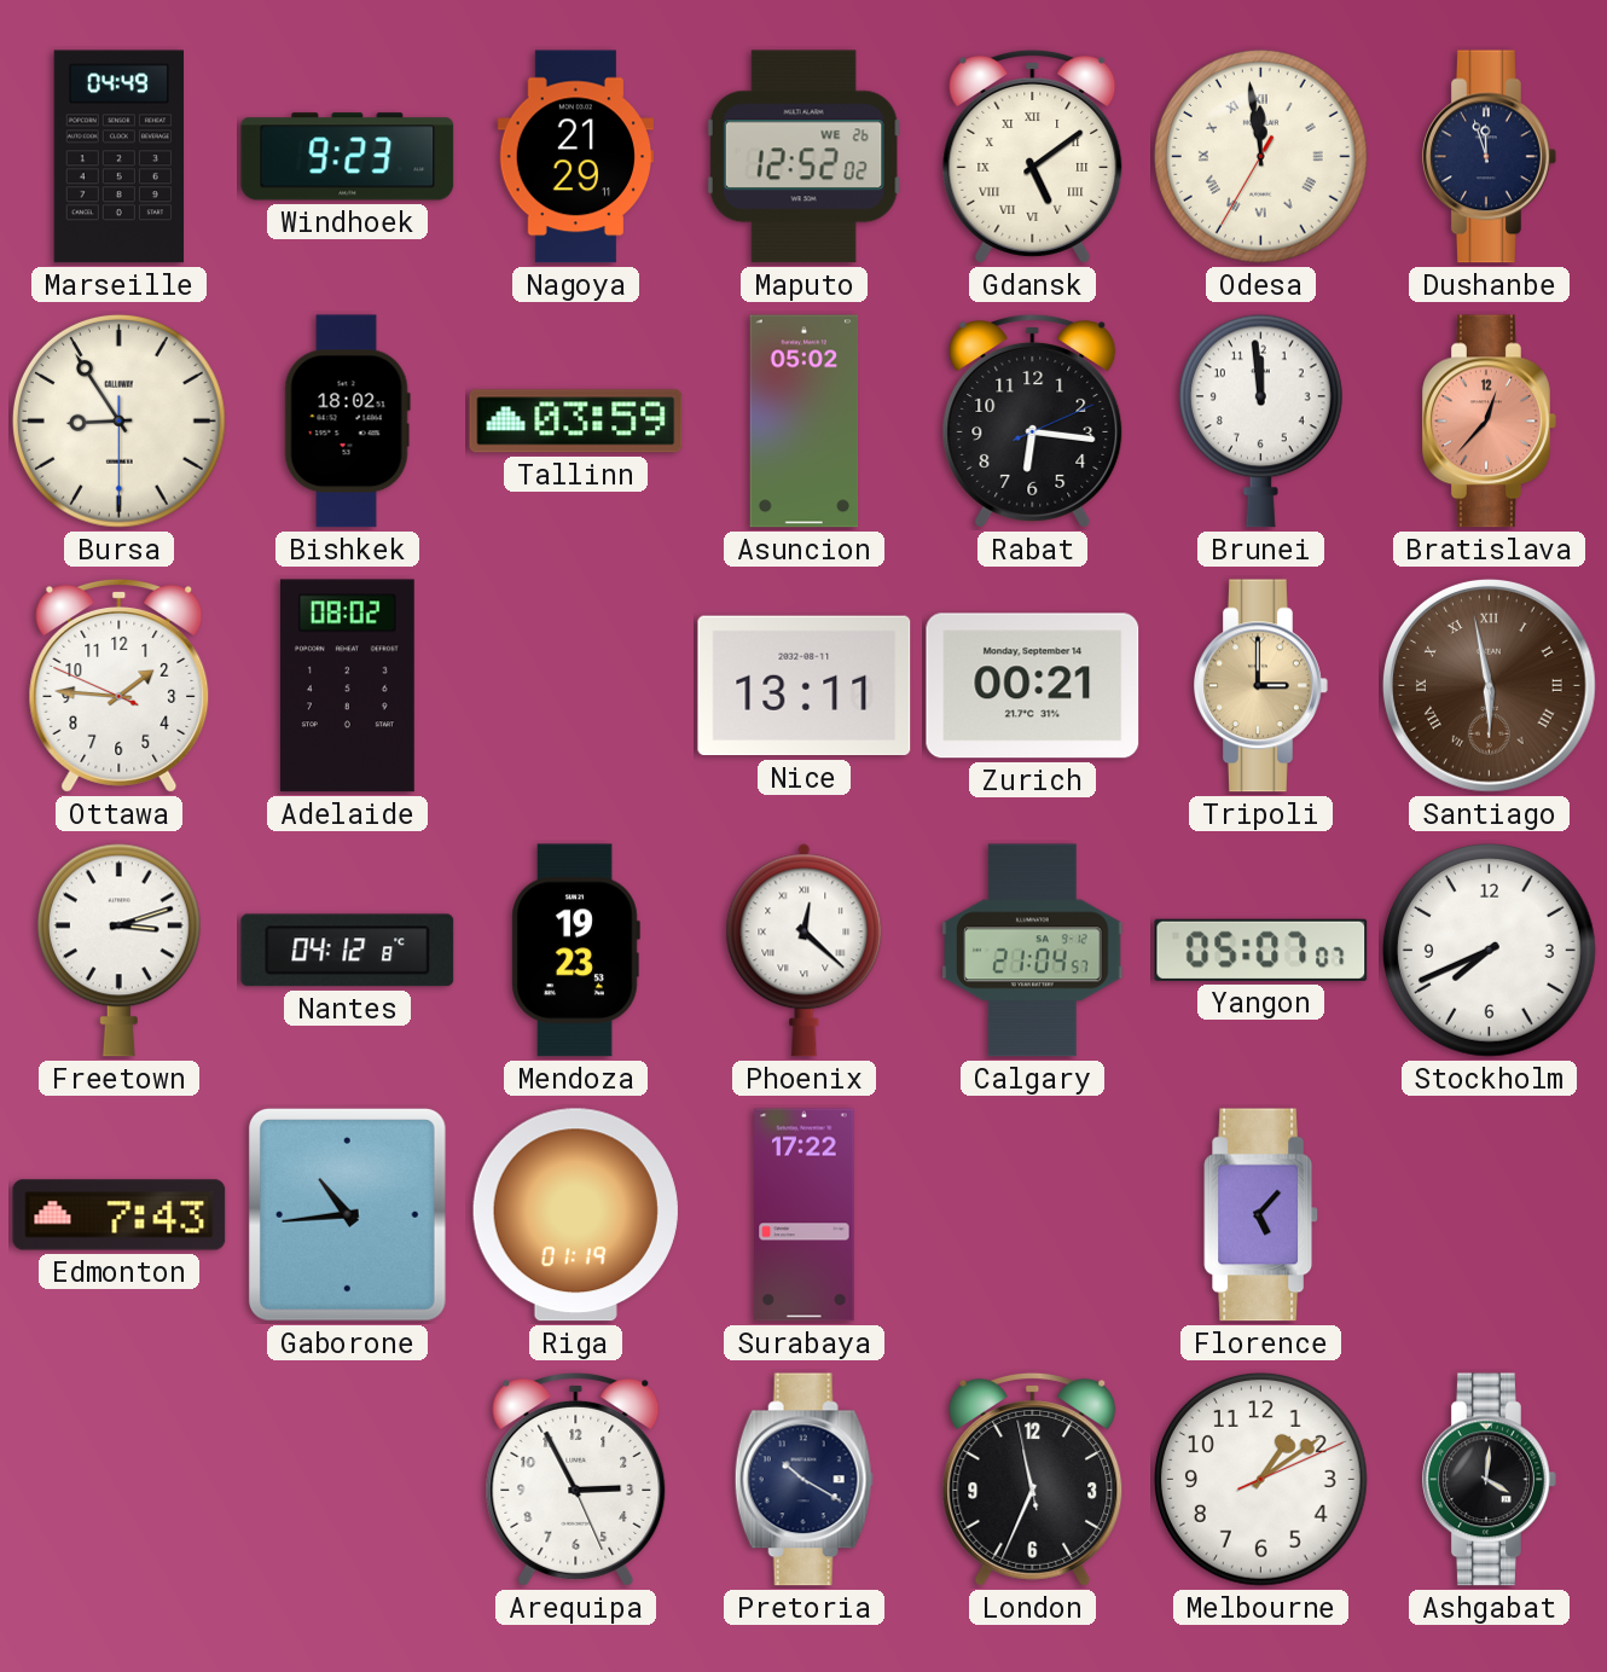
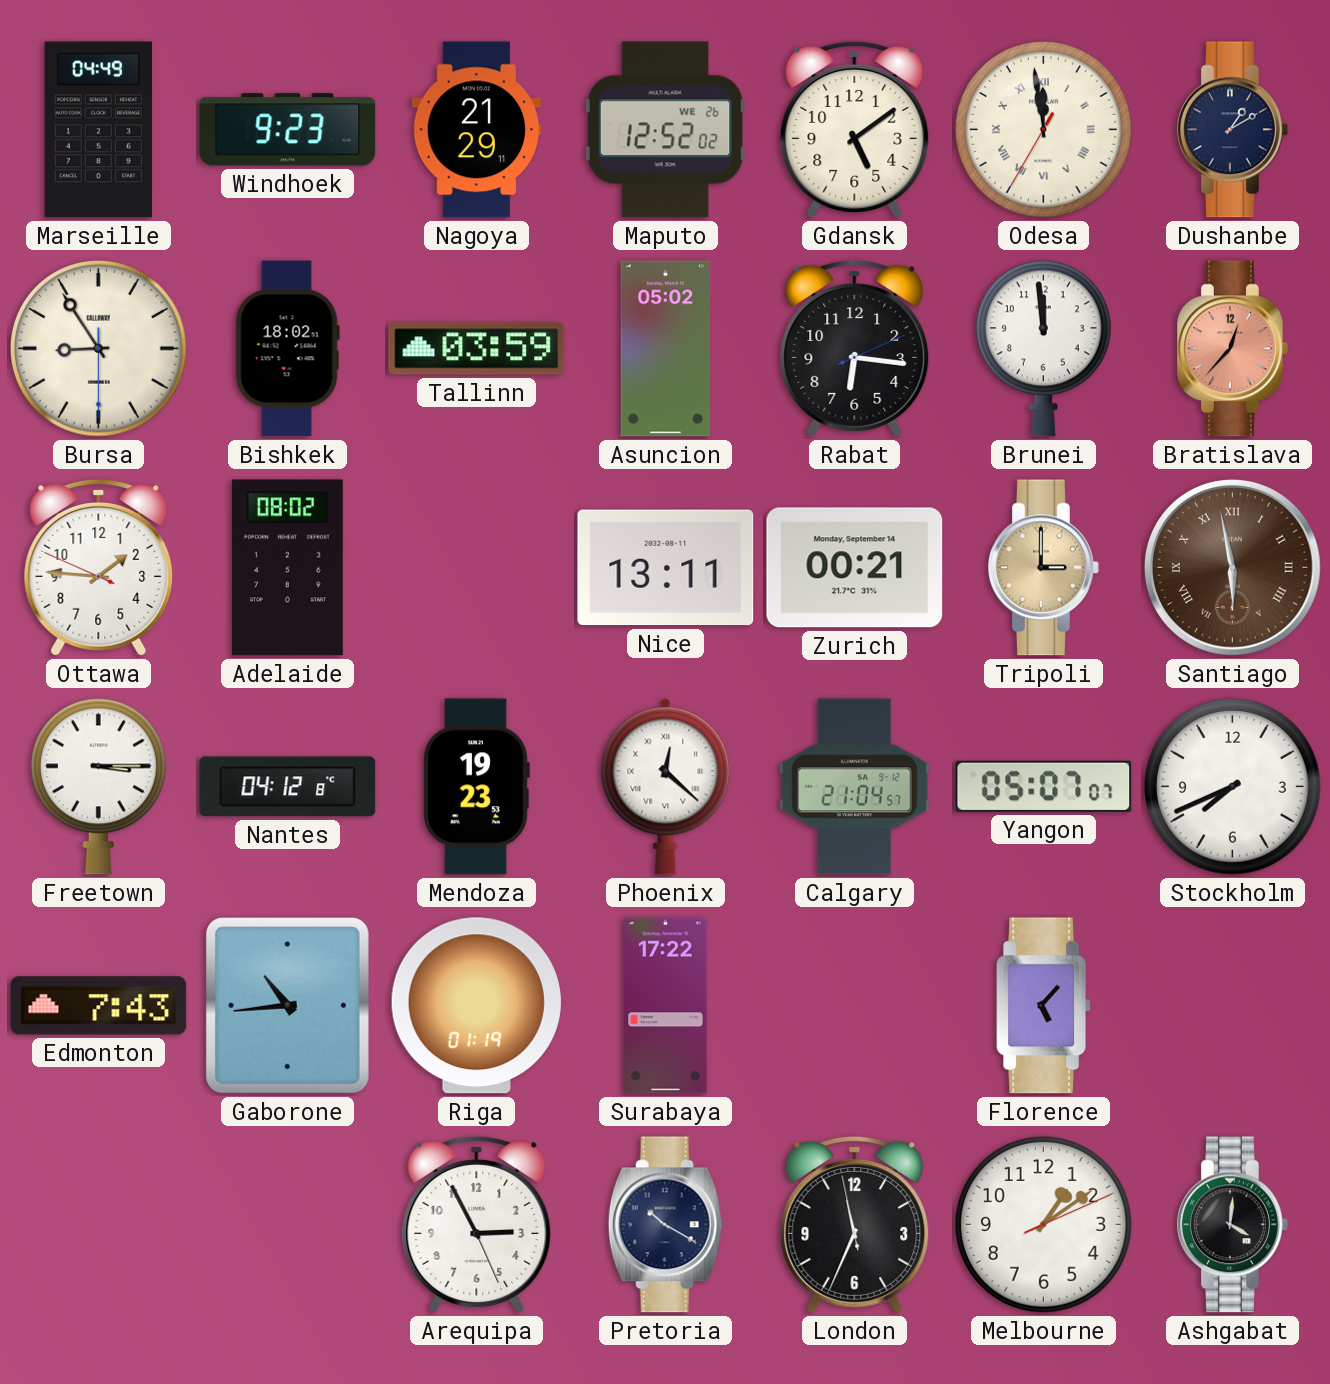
Gdansk numerals: Roman -> Arabic (855, 129)
Dushanbe: 11:57 -> 1:10 (1233, 130)
Freetown: 3:12 -> 3:15 (98, 786)
